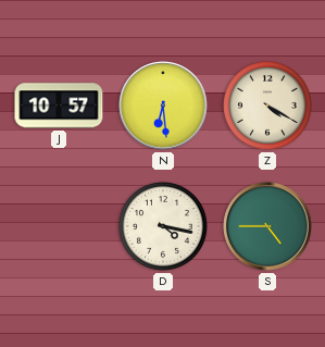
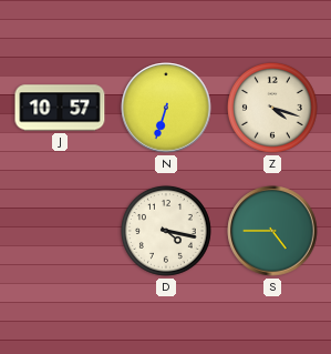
N: 6:29 -> 6:33 (166, 108)
Z: 4:20 -> 4:18 (272, 108)
